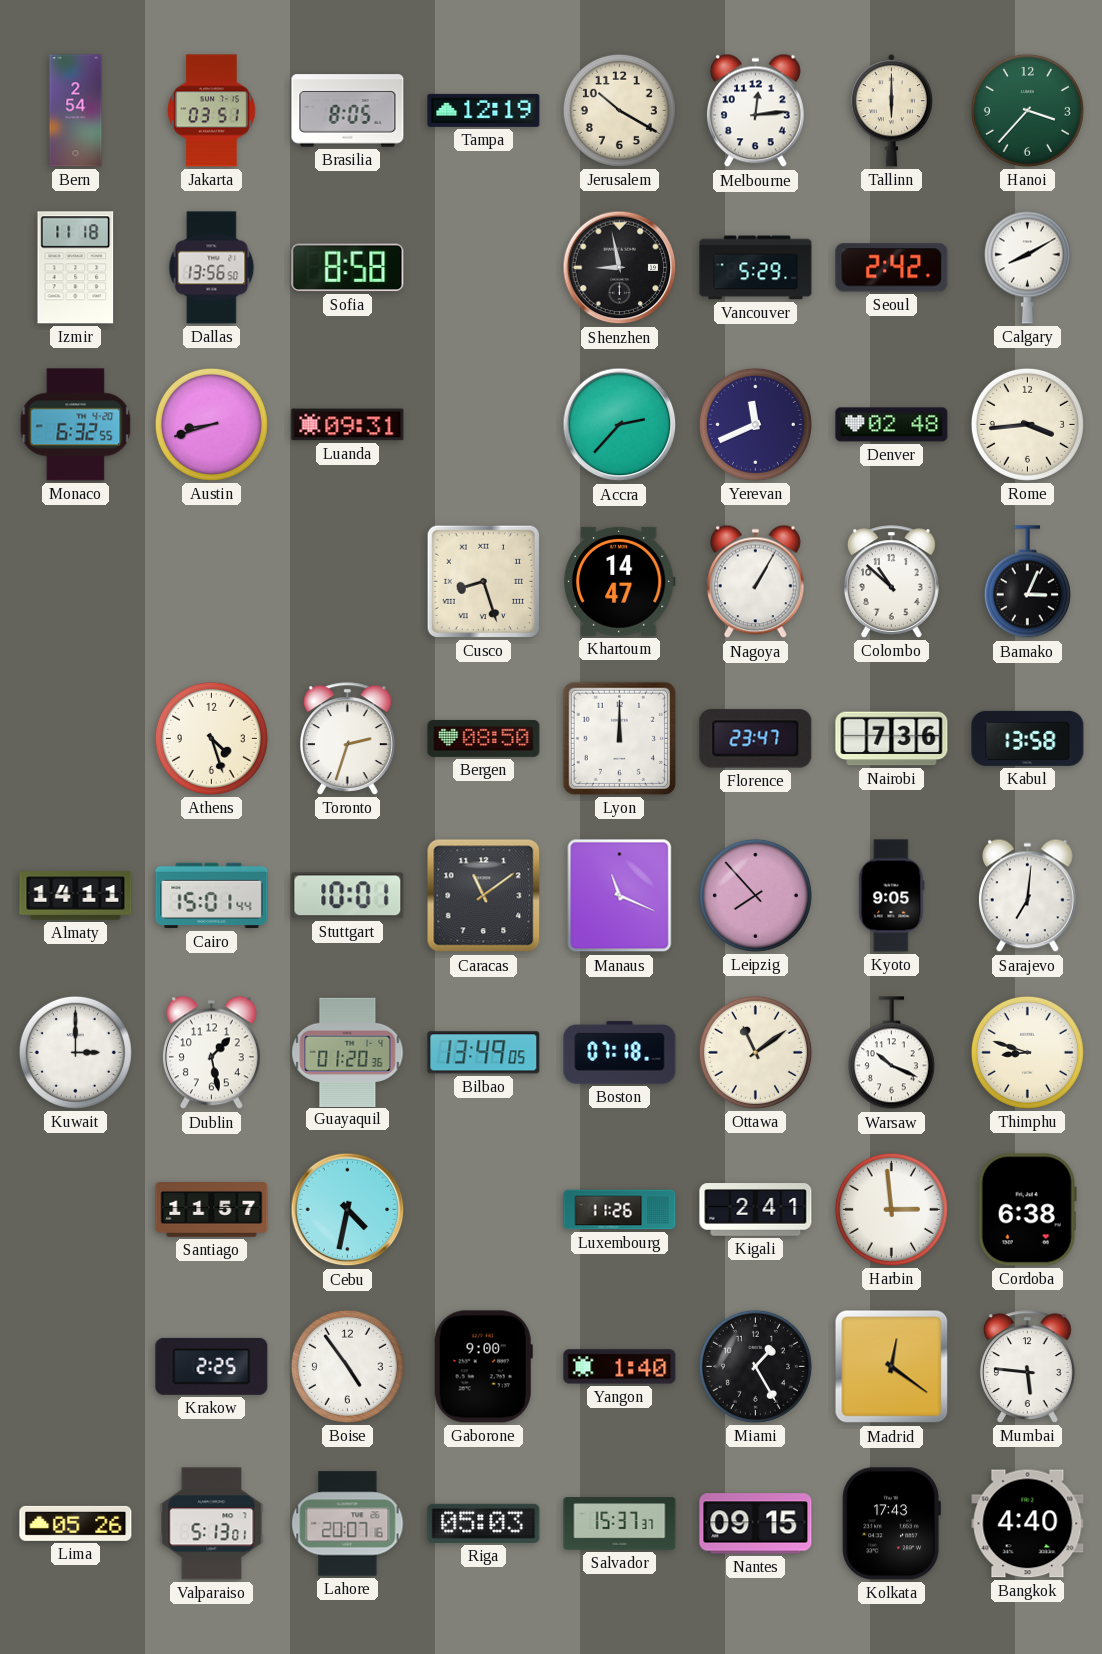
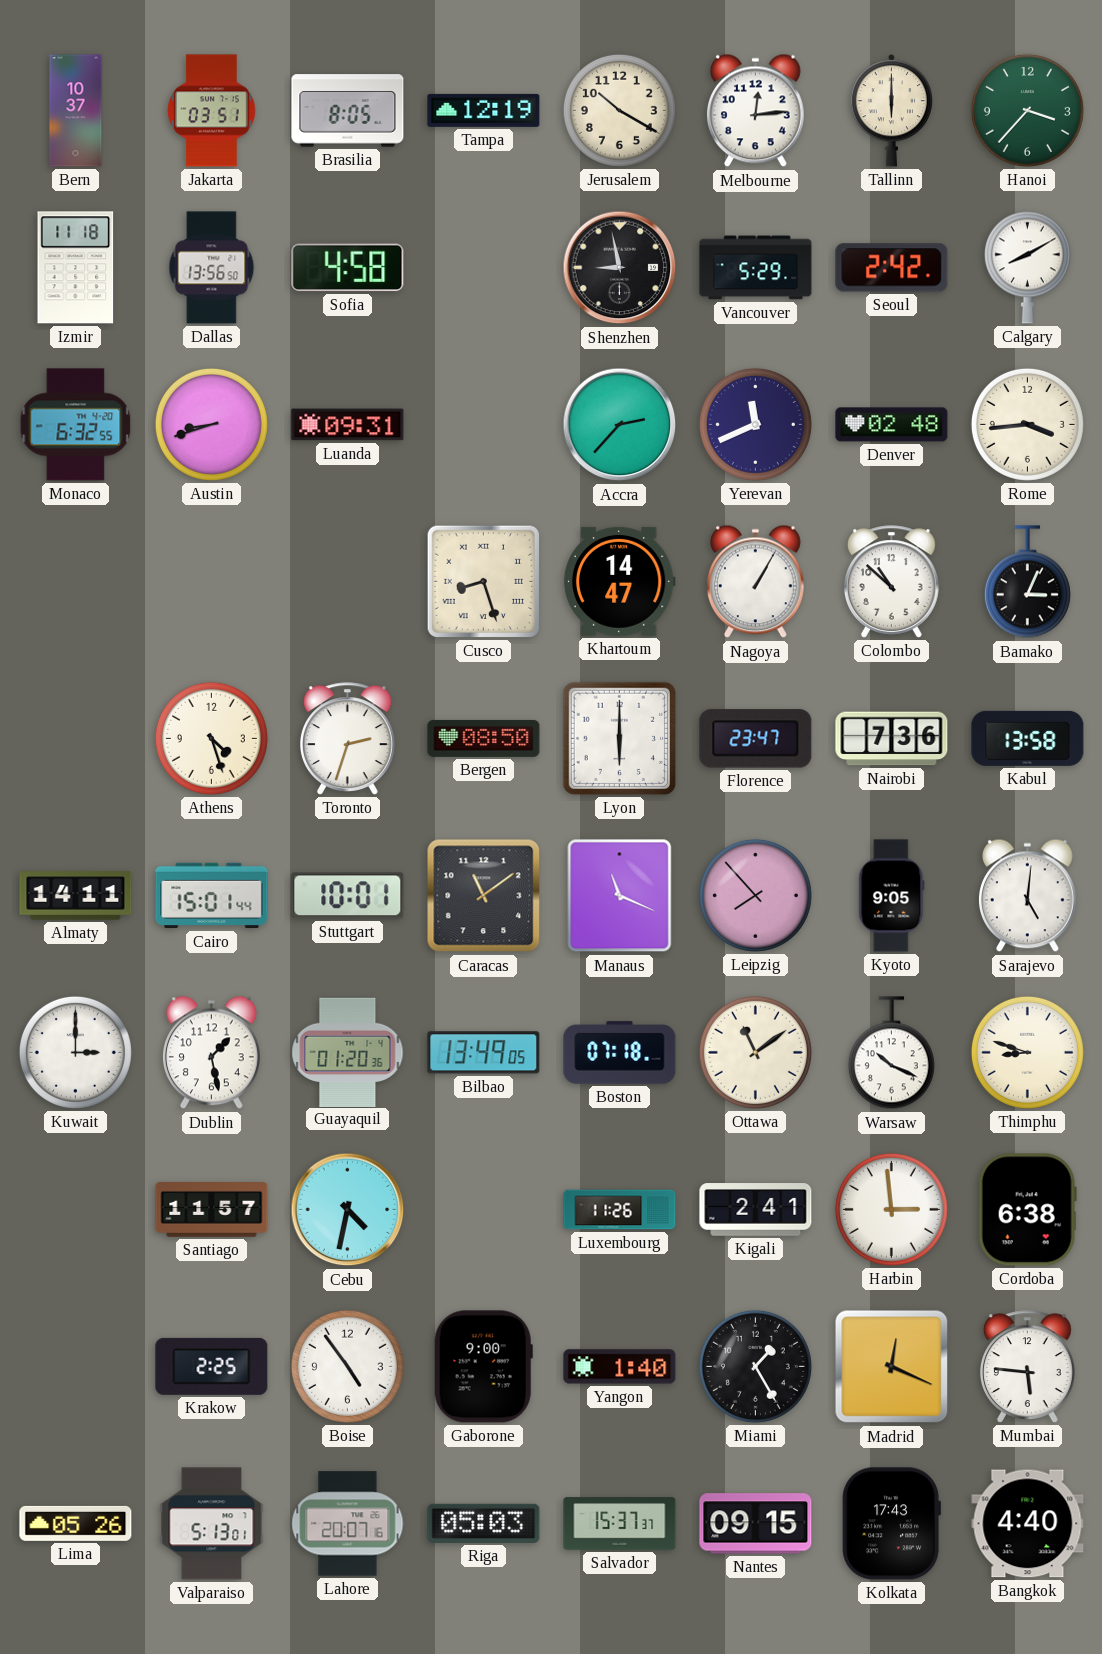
Bern: 2:54 -> 10:37 (76, 111)
Sofia: 8:58 -> 4:58 (348, 268)
Lyon: 12:00 -> 6:00 (619, 738)
Sarajevo: 7:01 -> 5:01 (1027, 896)
Madrid: 12:21 -> 12:19 (892, 1367)
